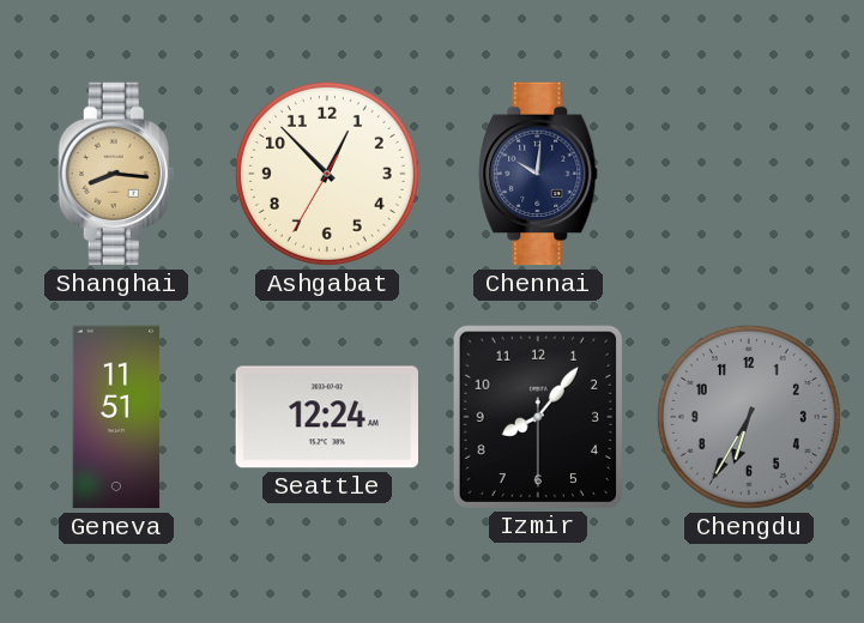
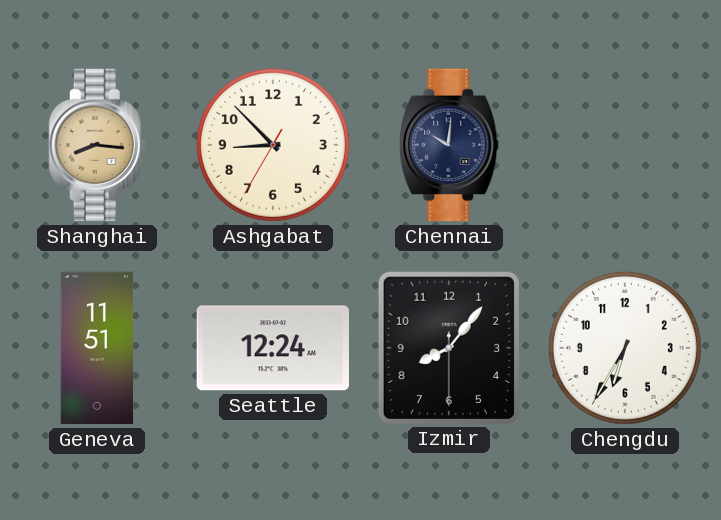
Ashgabat: 12:52 -> 8:52 (273, 145)
Chengdu dial: grey -> white (625, 348)
